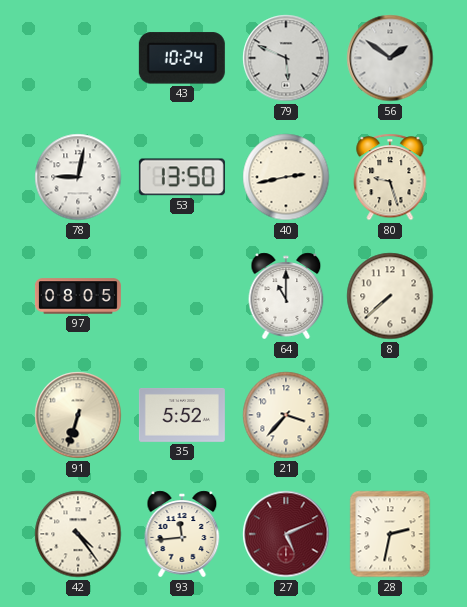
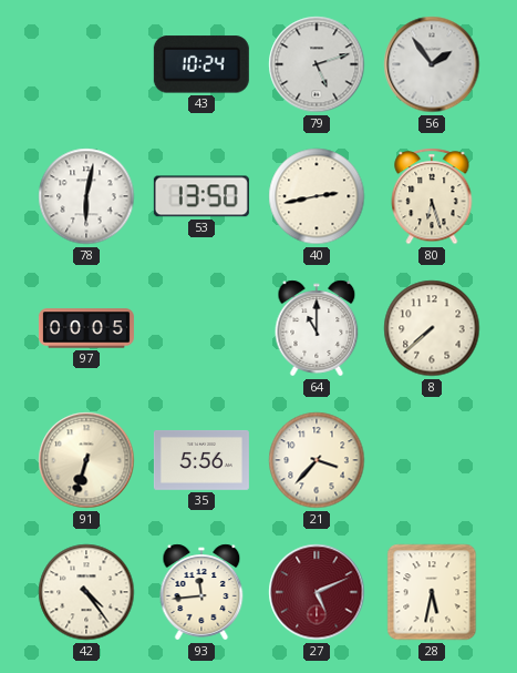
79: 5:49 -> 5:12 (317, 64)
56: 1:51 -> 1:54 (432, 64)
78: 9:02 -> 6:02 (86, 196)
80: 9:27 -> 6:27 (432, 196)
97: 08:05 -> 00:05 (86, 328)
35: 5:52 -> 5:56 (201, 461)
28: 2:32 -> 5:32 (432, 592)
